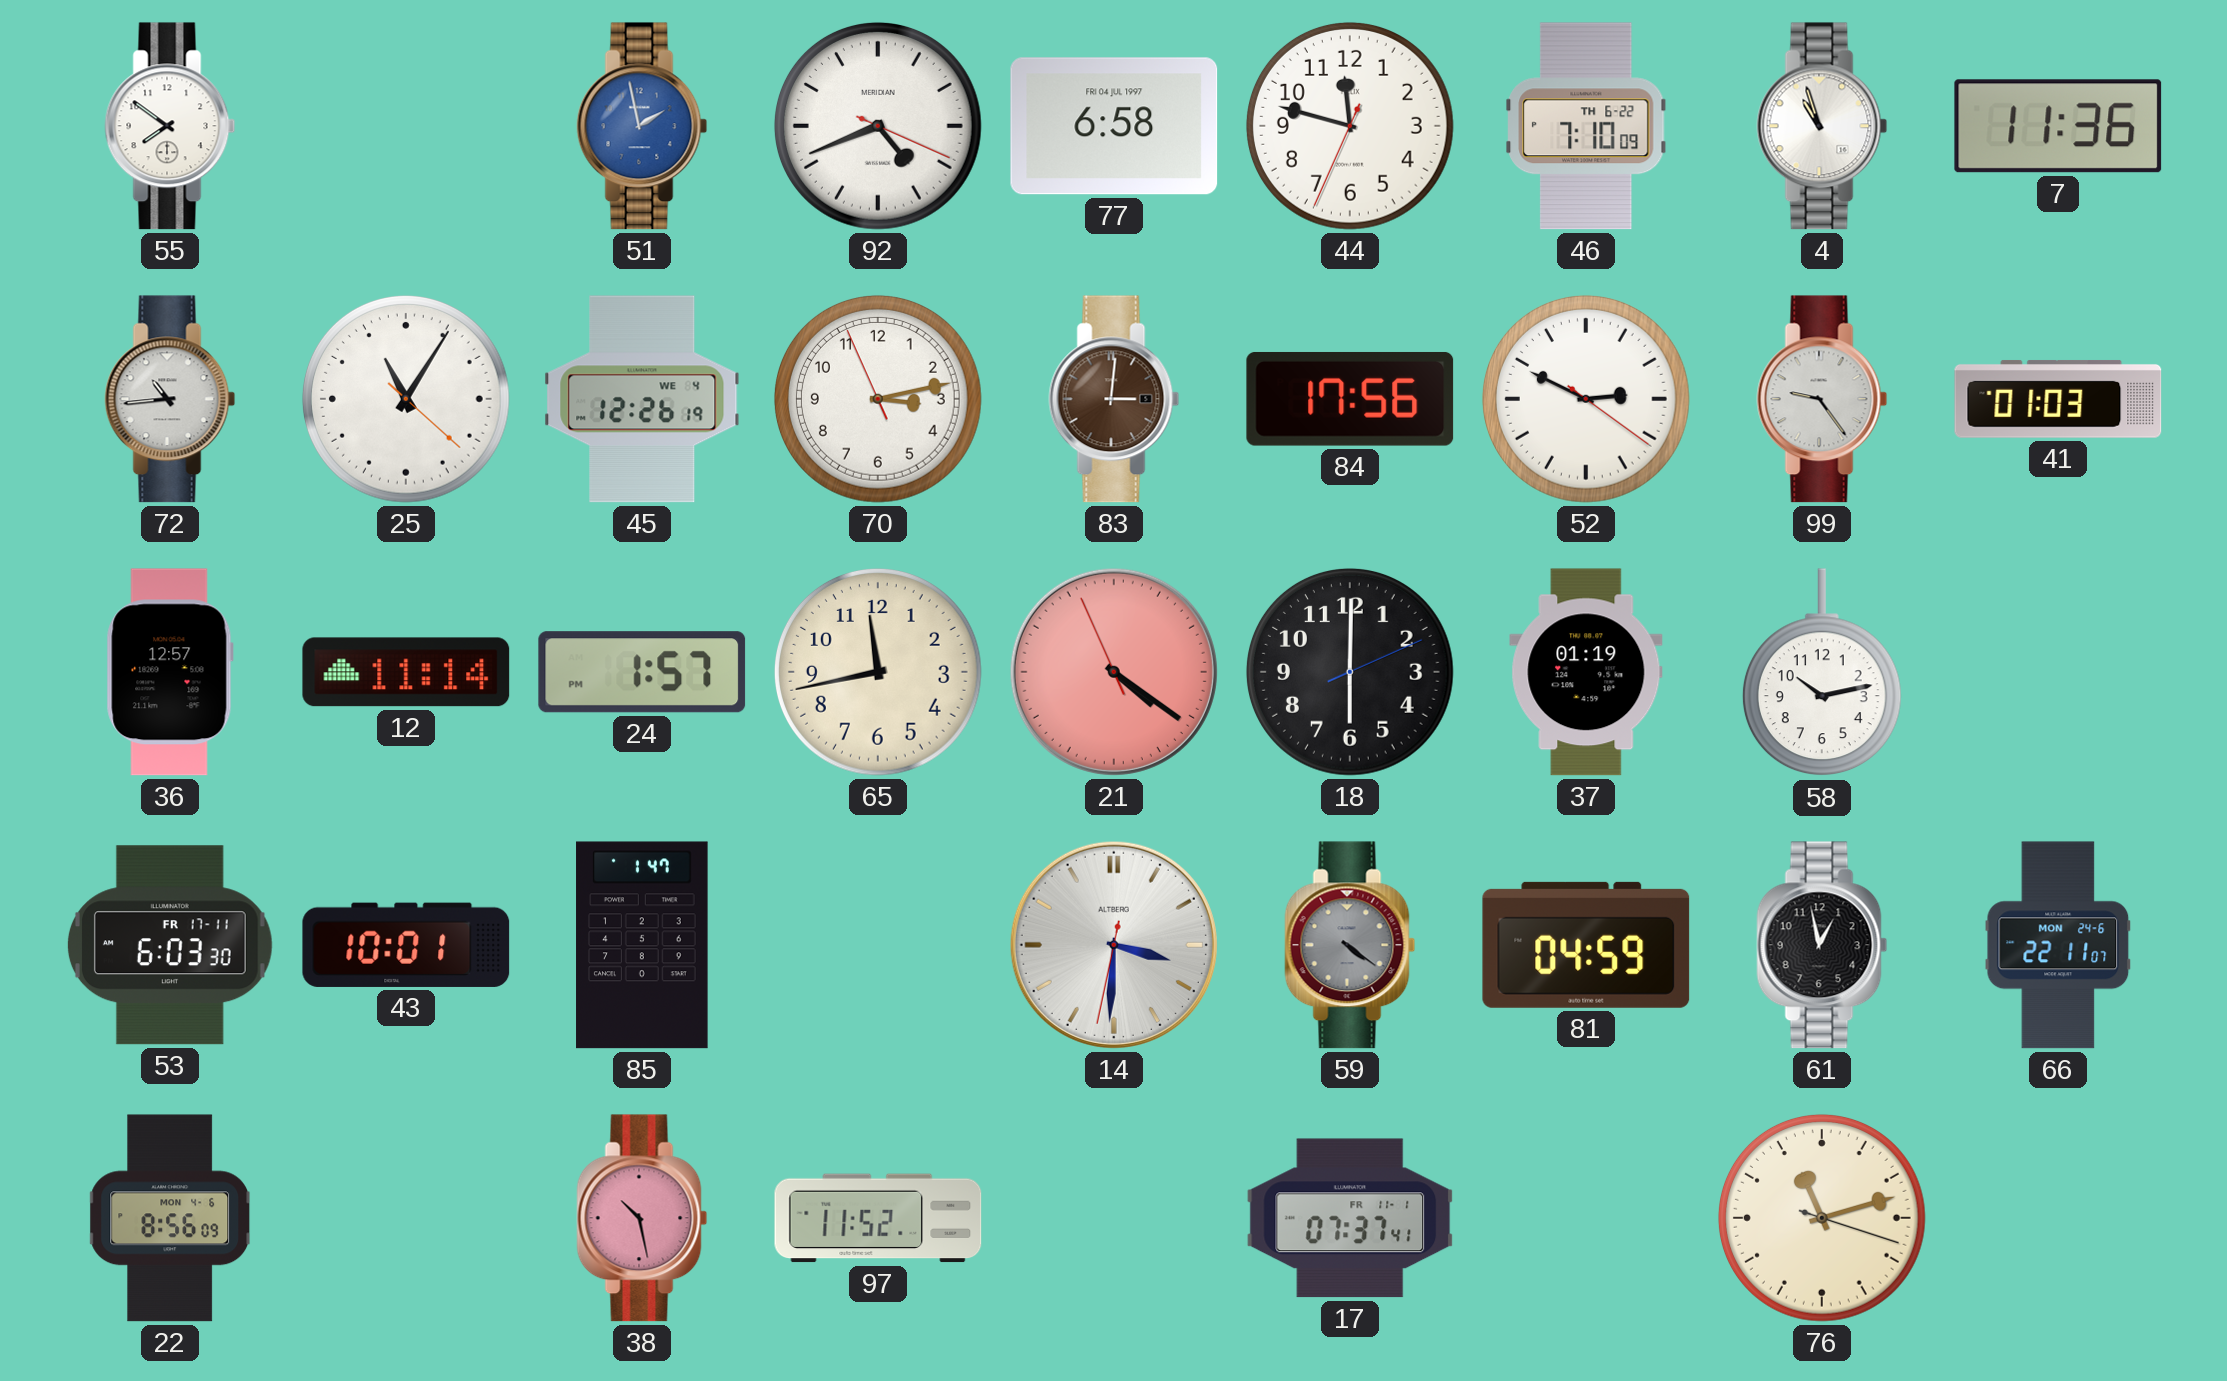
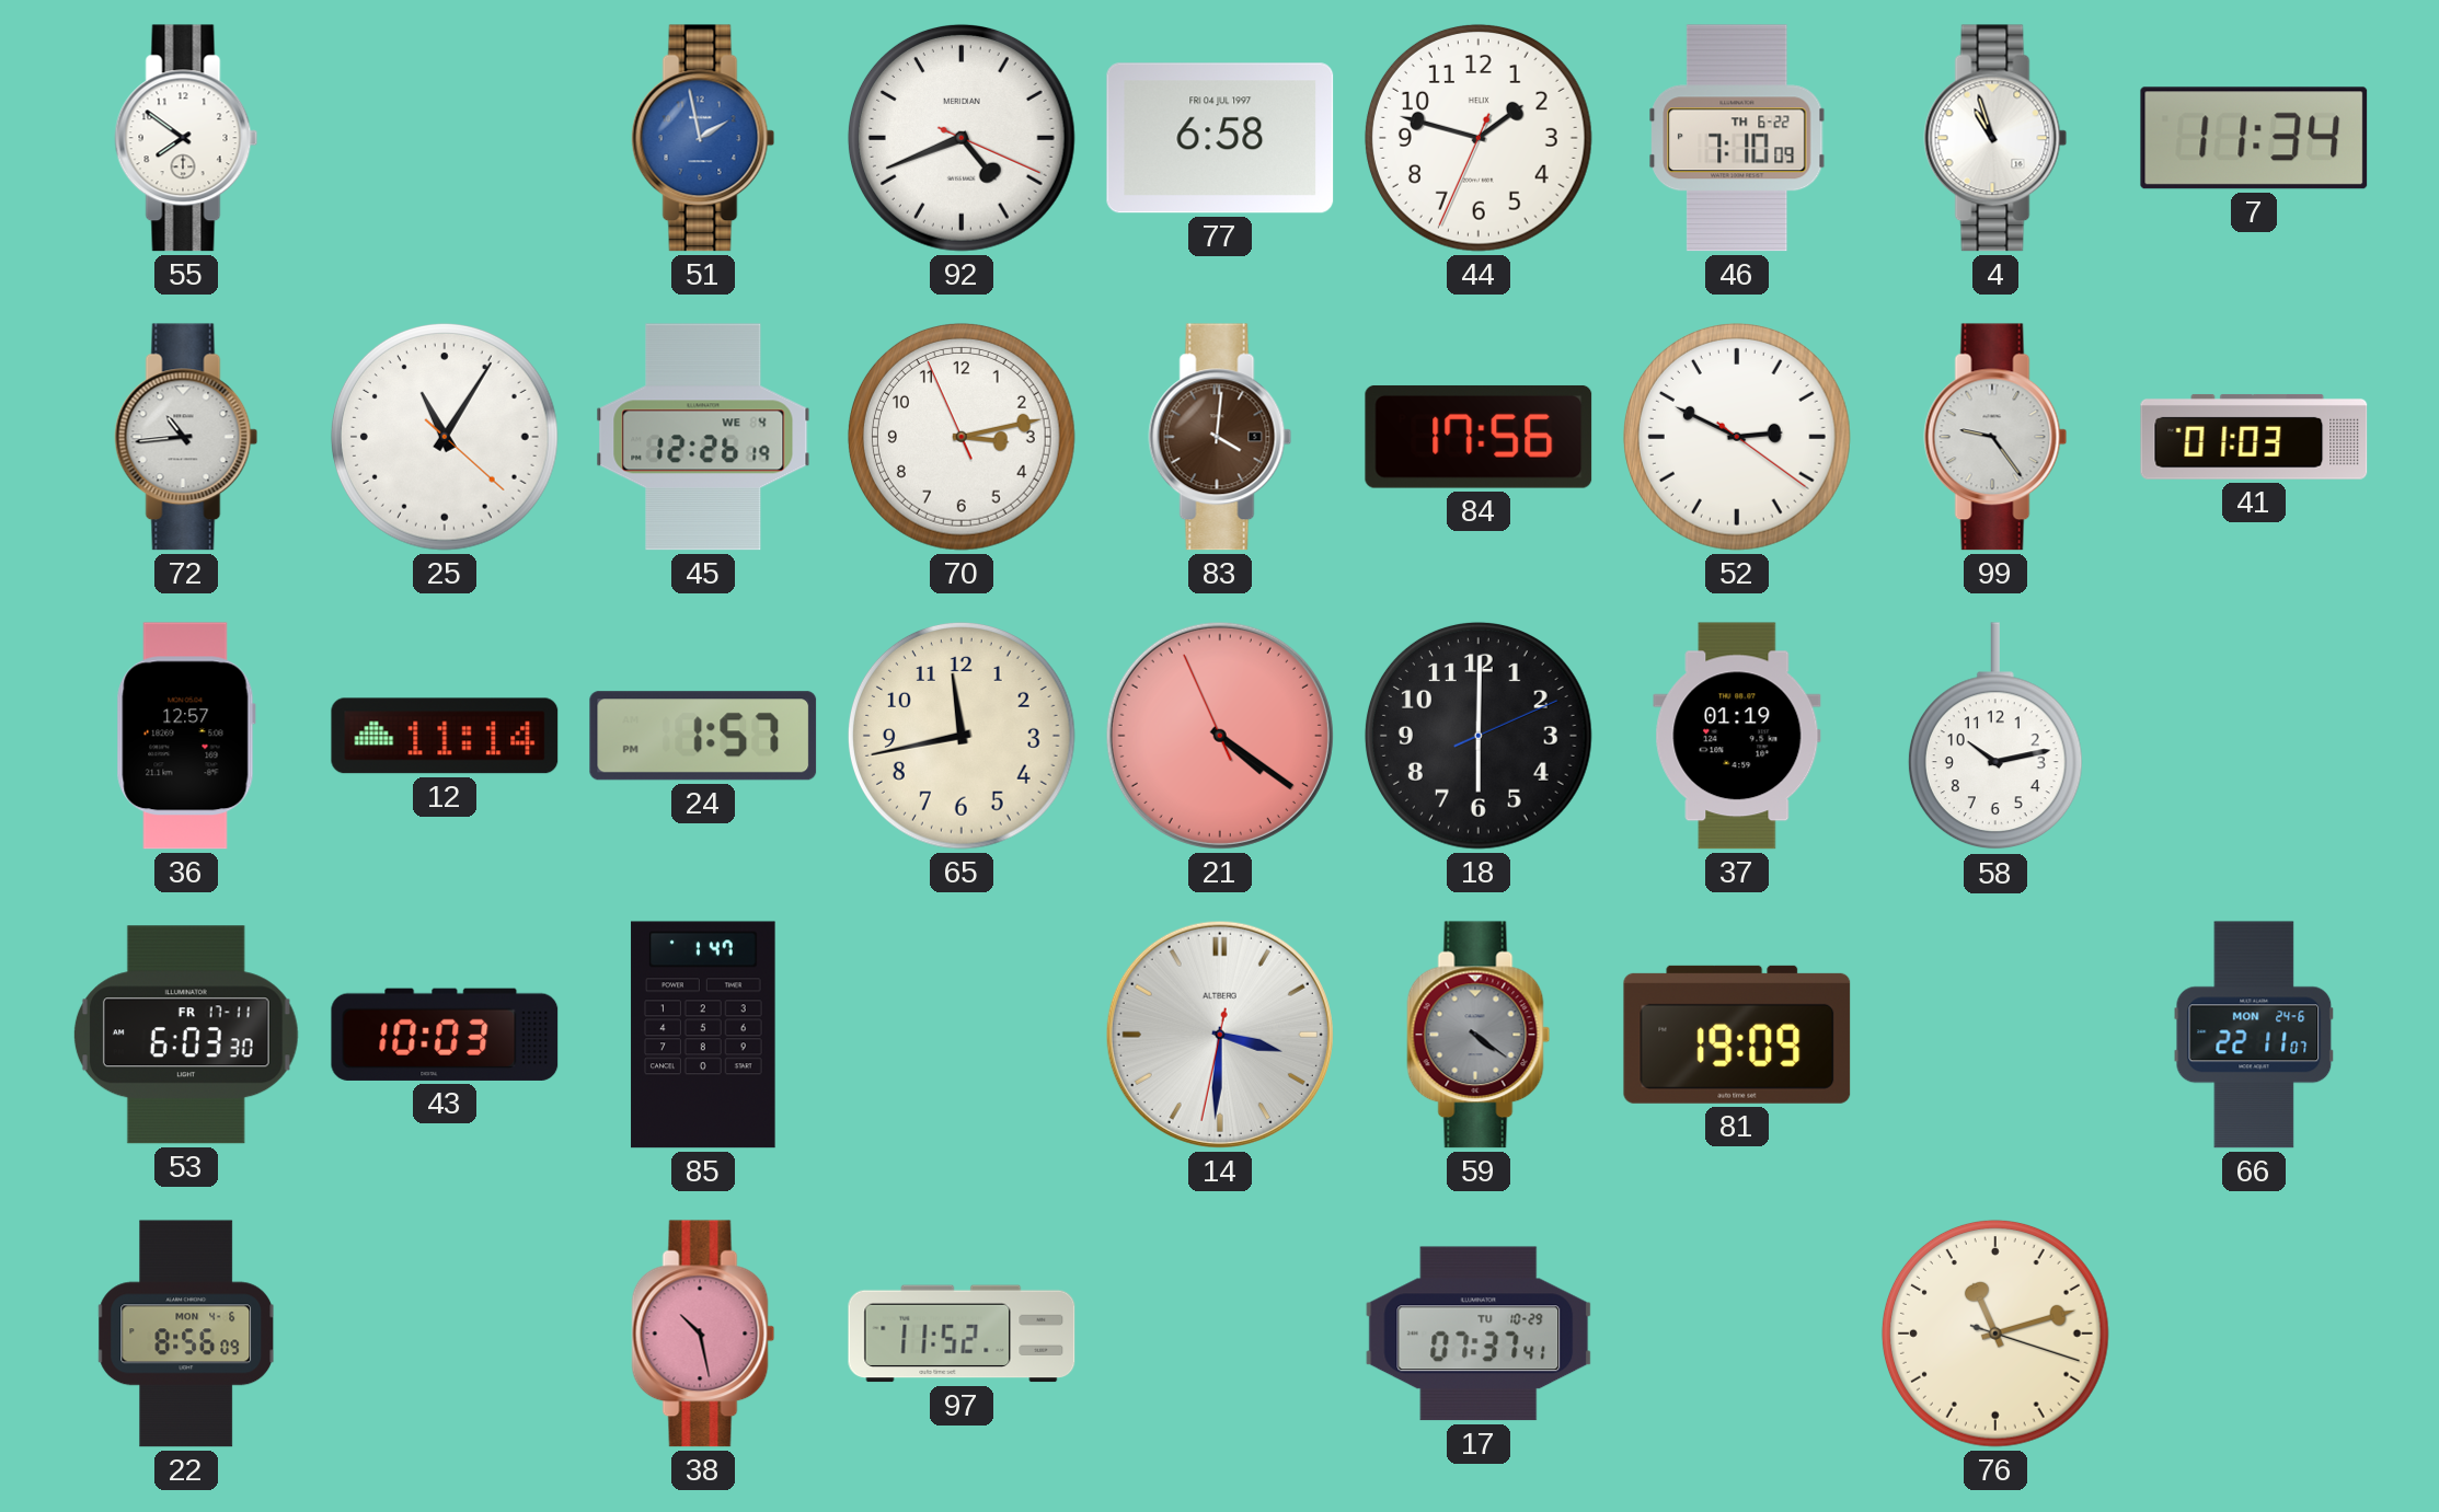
44: 11:47 -> 1:47 (1479, 138)
7: 11:36 -> 11:34 (2254, 138)
83: 3:01 -> 4:01 (1220, 437)
43: 10:01 -> 10:03 (445, 1035)
81: 04:59 -> 19:09 (1737, 1035)
61: 12:58 -> none (1822, 945)
17 date: FR 11-1 -> TU 10-29 (1479, 1334)
